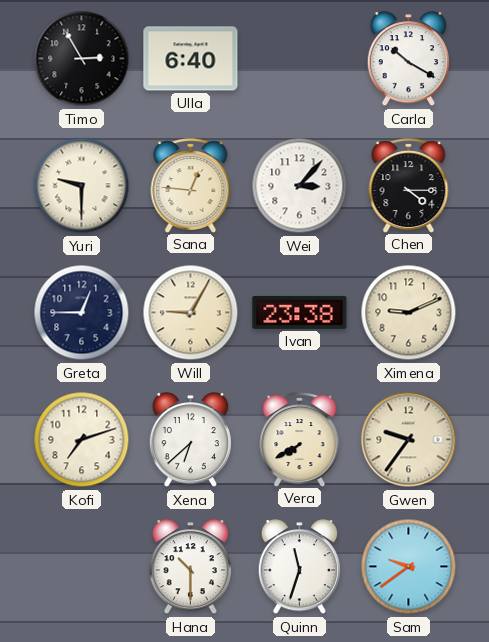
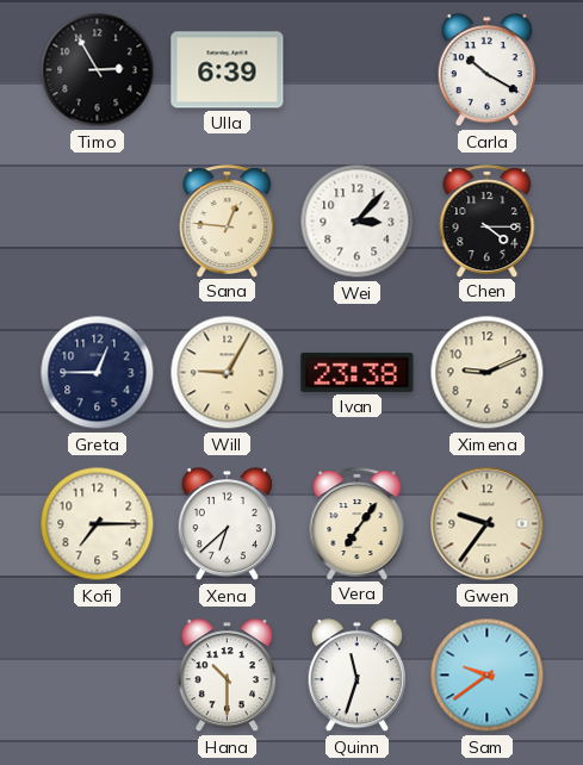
Ulla: 6:40 -> 6:39 (228, 70)
Yuri: 9:30 -> none (82, 186)
Kofi: 7:12 -> 7:15 (98, 524)
Vera: 7:40 -> 7:06 (358, 523)
